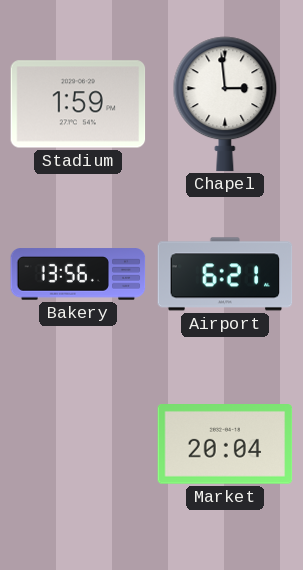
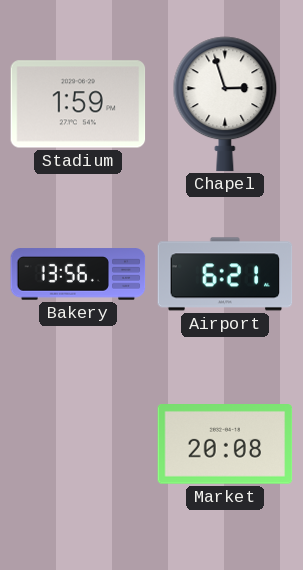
Chapel: 2:59 -> 2:57 (225, 104)
Market: 20:04 -> 20:08 (225, 445)
